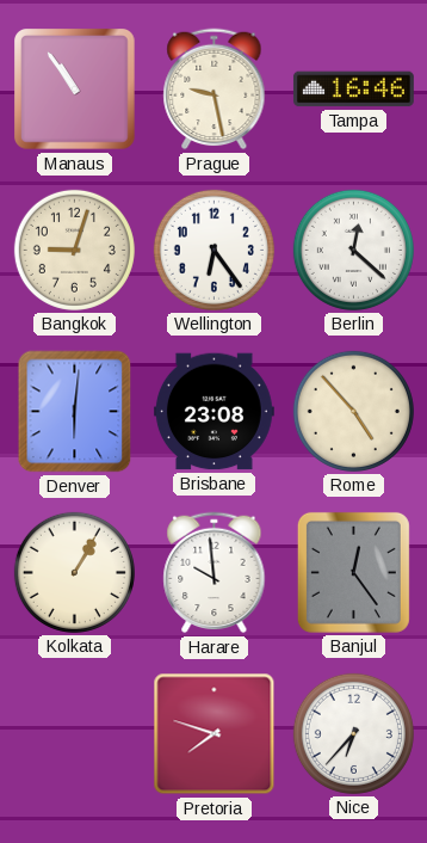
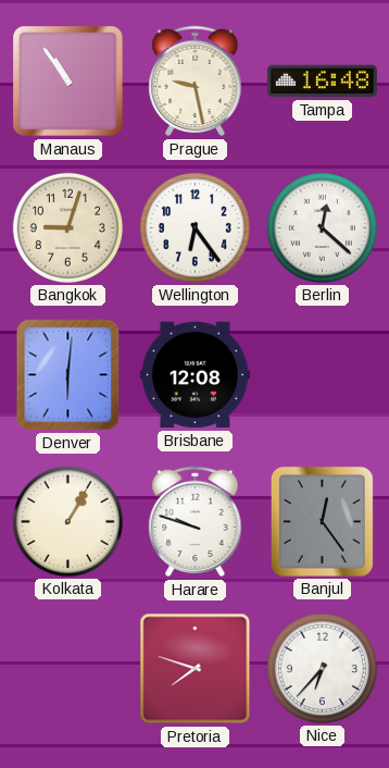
Tampa: 16:46 -> 16:48 (322, 82)
Brisbane: 23:08 -> 12:08 (195, 375)
Rome: 4:53 -> none (353, 411)
Harare: 9:59 -> 9:48 (196, 522)
